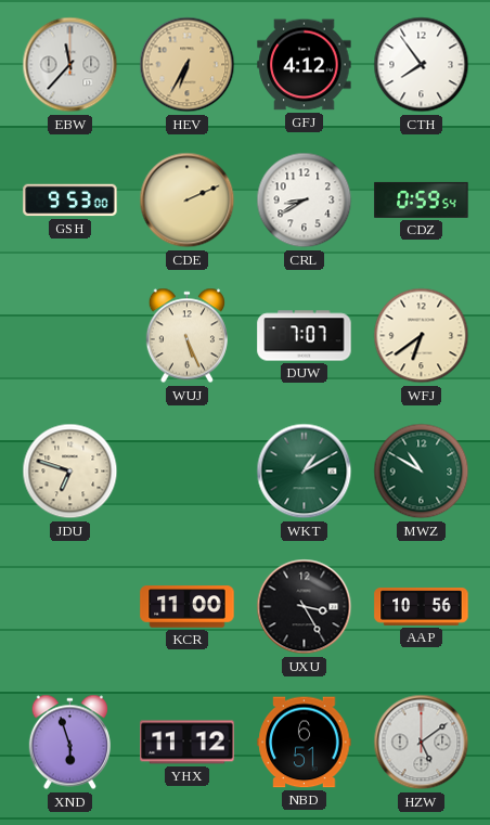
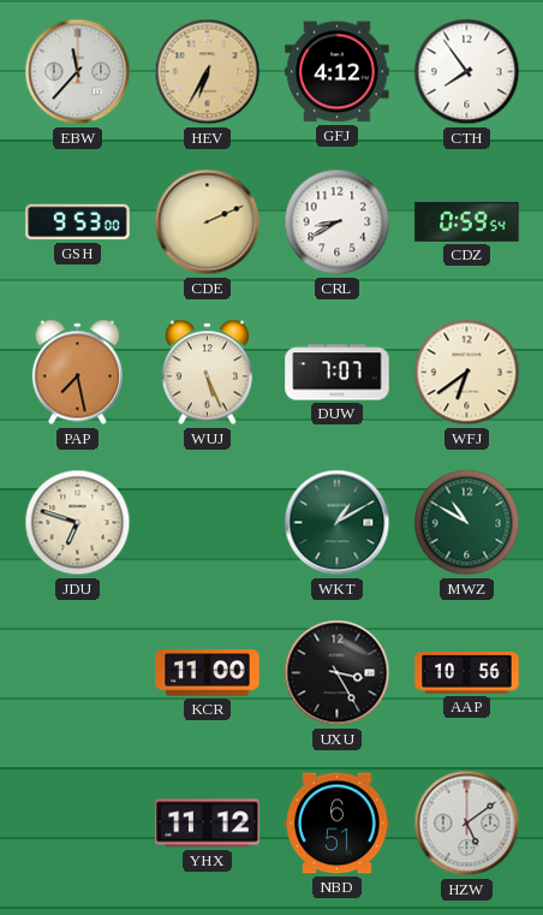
PAP: none -> 7:28 (77, 373)
XND: 5:57 -> none (69, 743)
